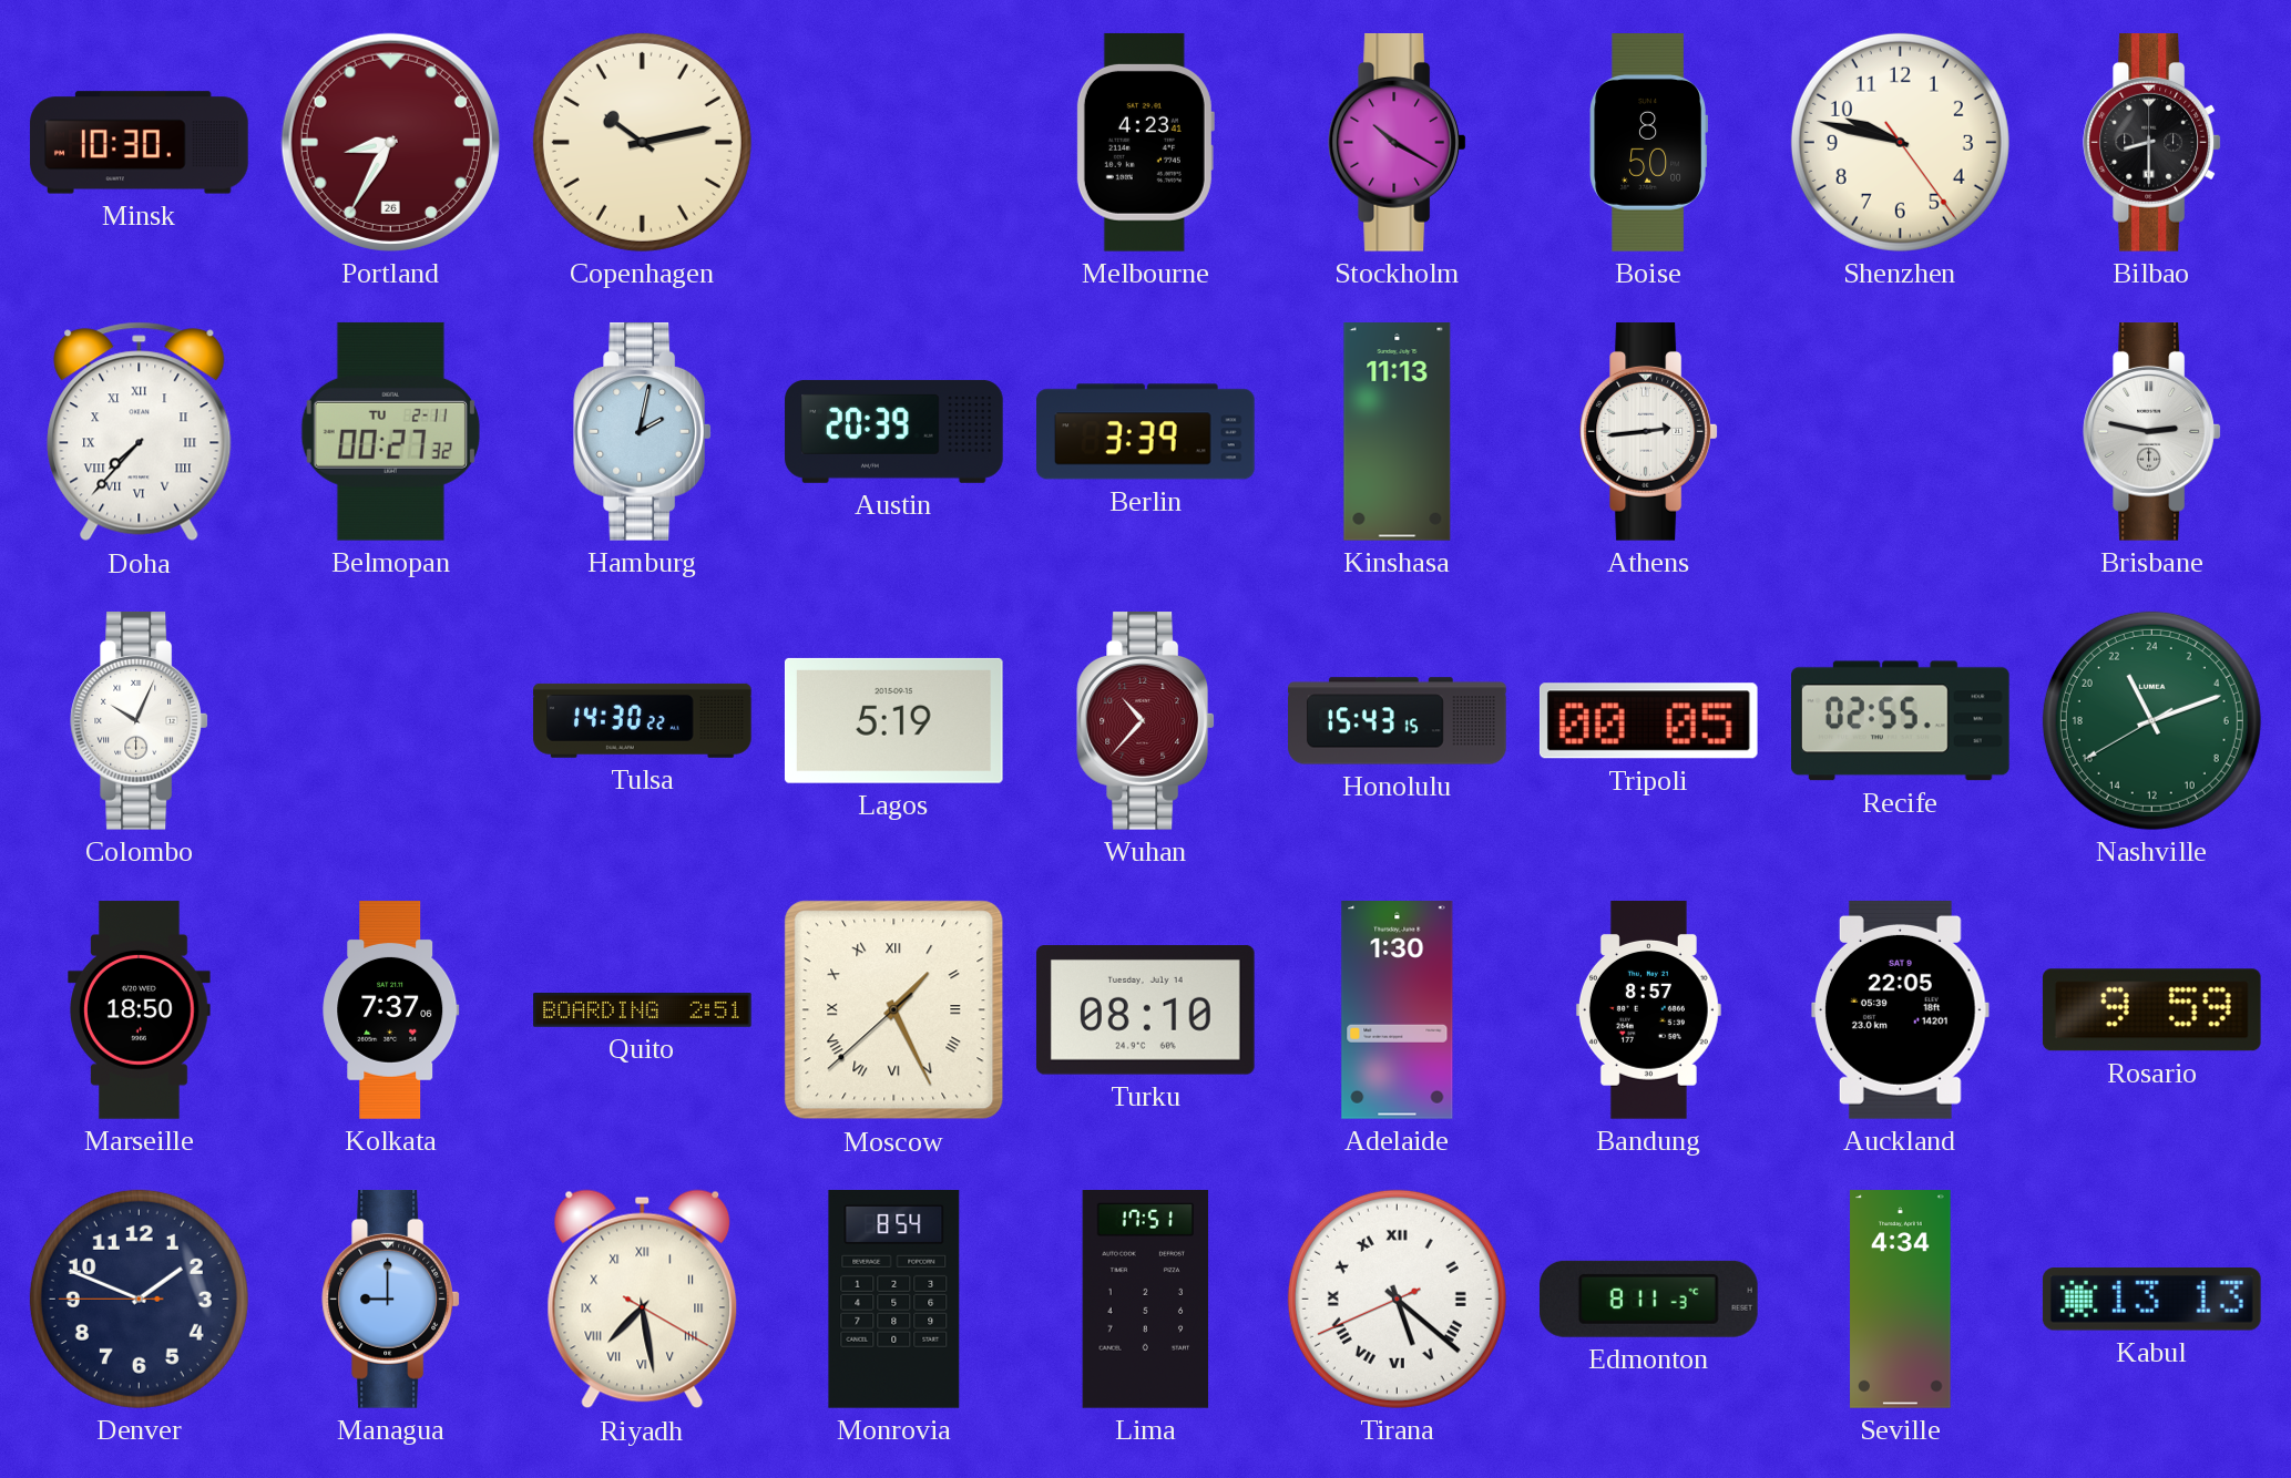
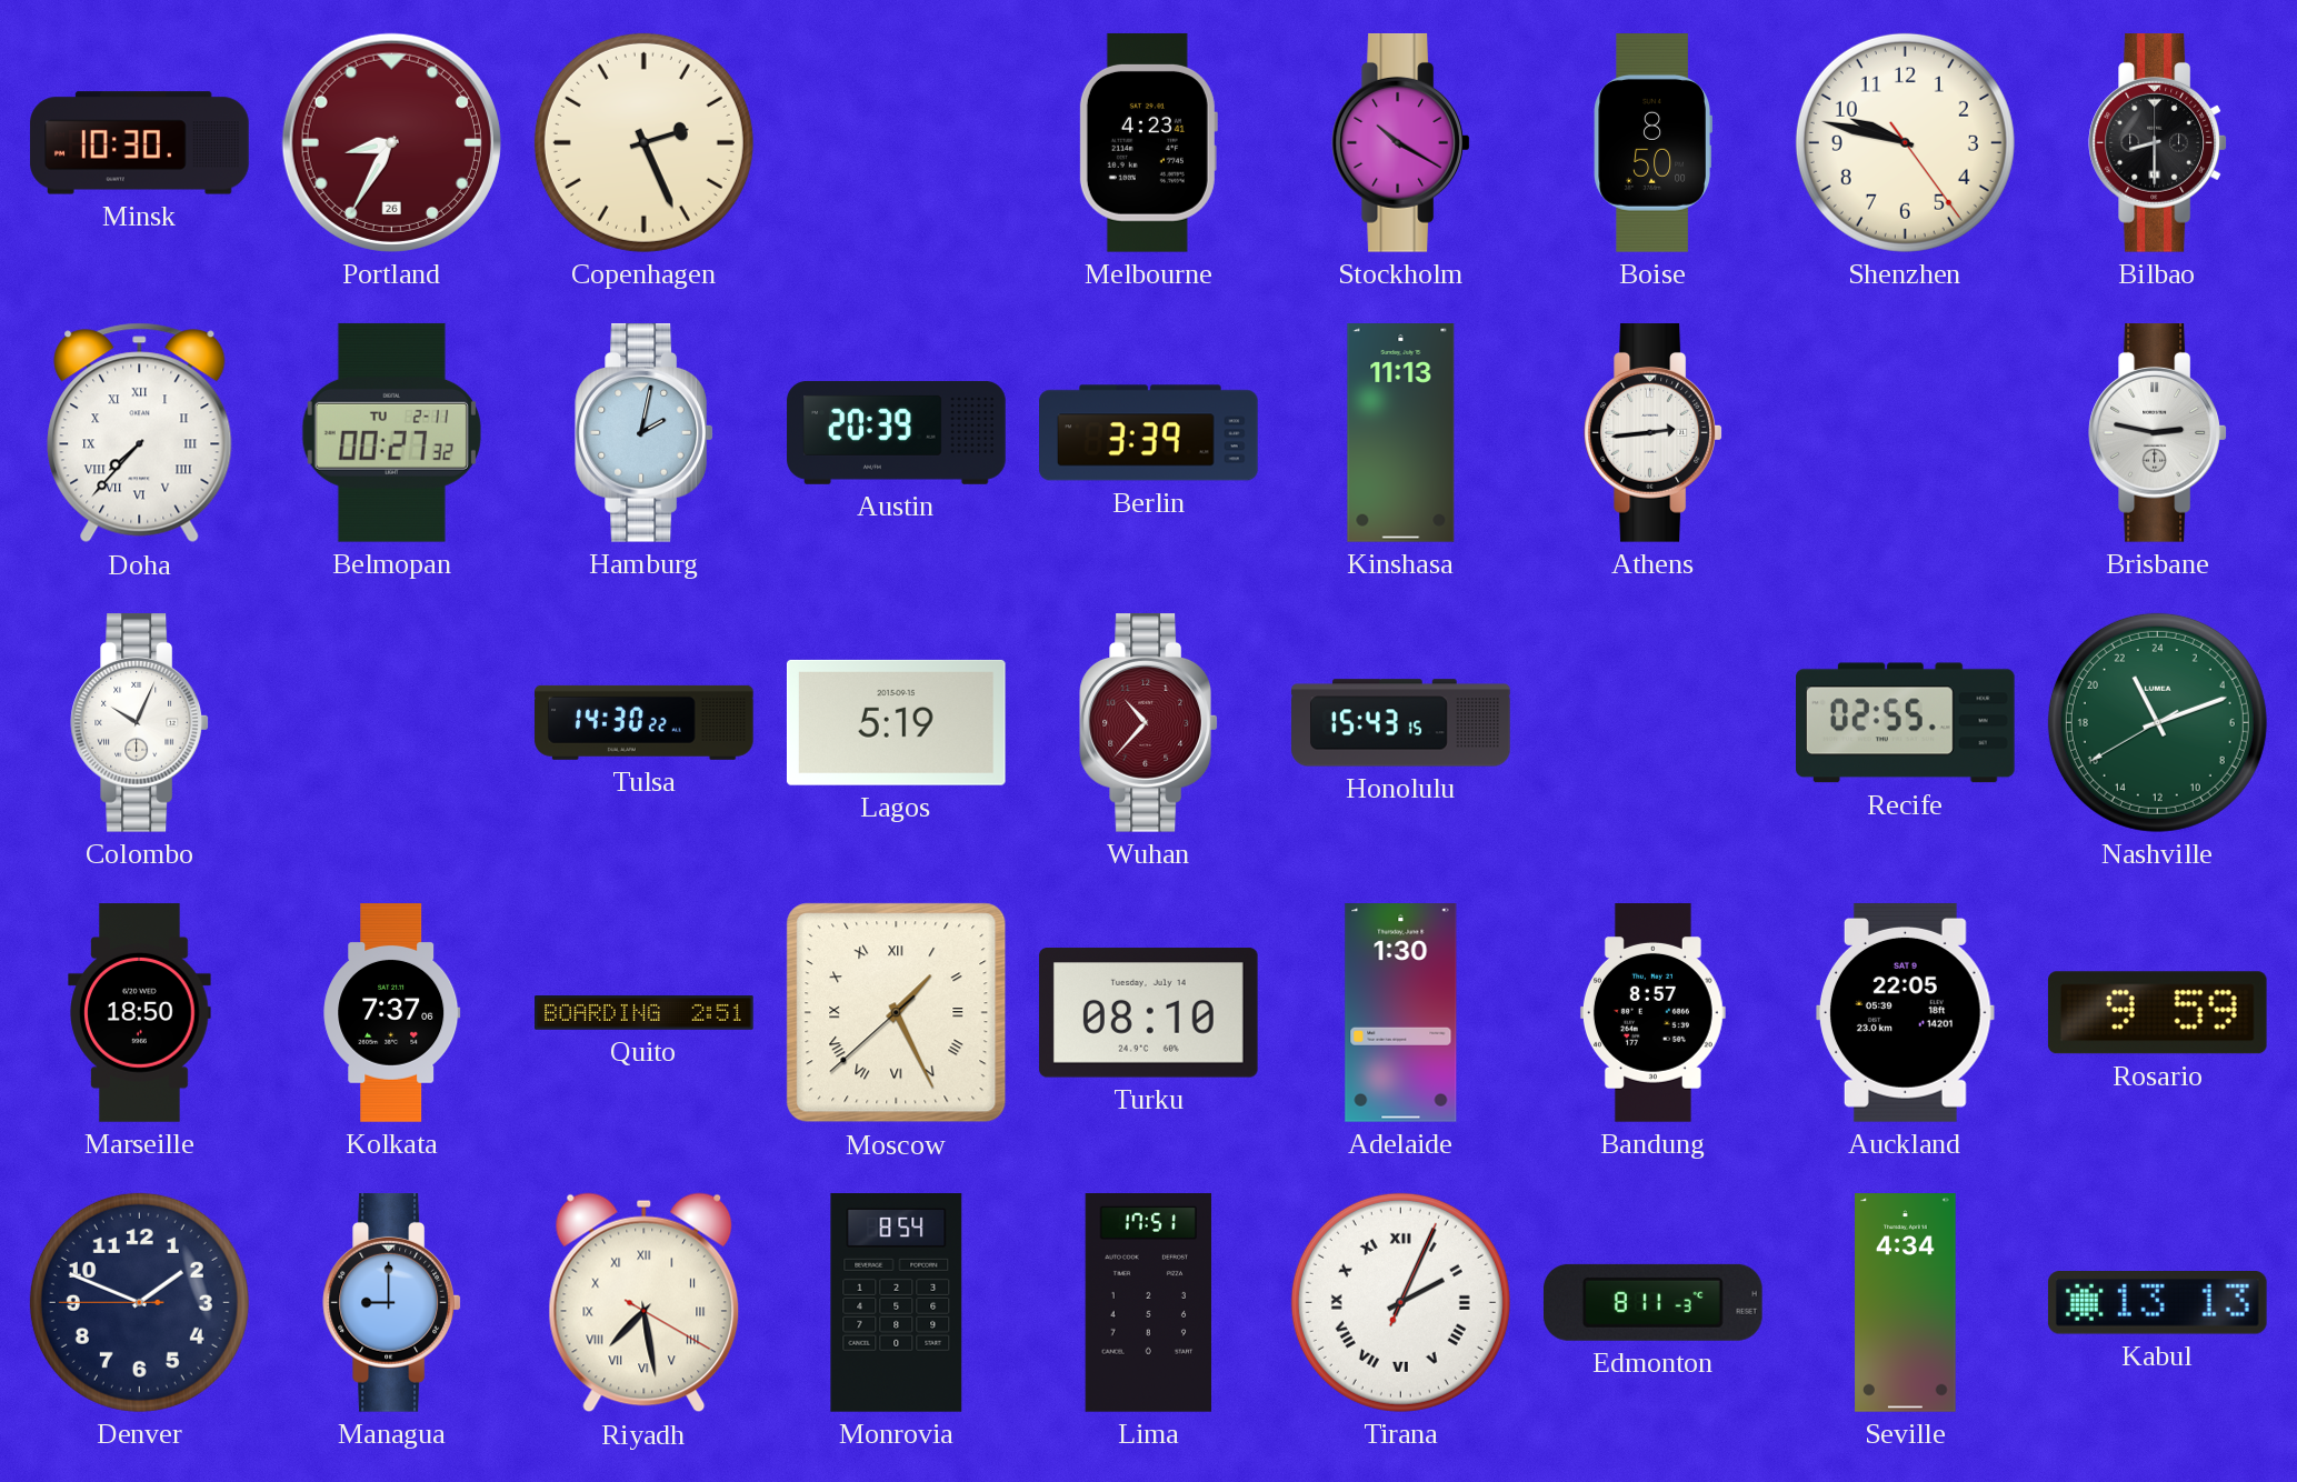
Copenhagen: 10:13 -> 2:26 (643, 142)
Tripoli: 00:05 -> none (1648, 721)
Tirana: 5:21 -> 2:04 (1400, 1302)
